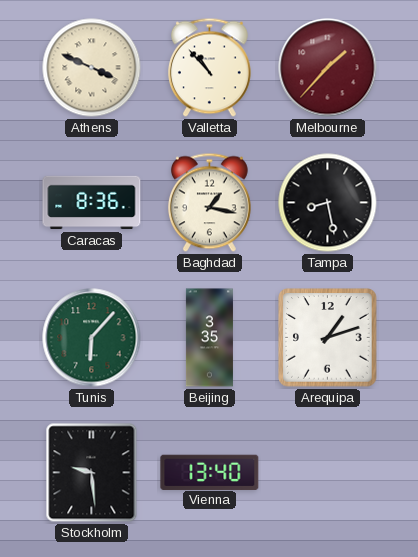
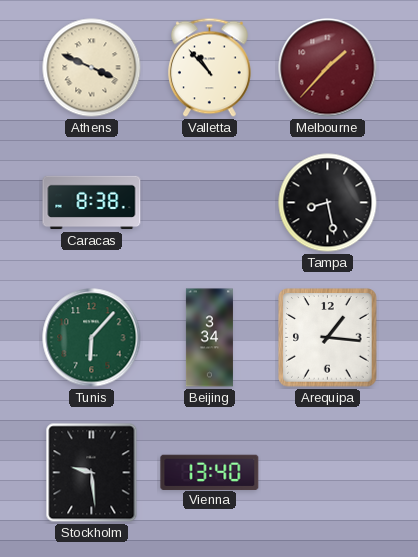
Caracas: 8:36 -> 8:38 (92, 203)
Baghdad: 1:17 -> none (209, 203)
Beijing: 3:35 -> 3:34 (209, 338)
Arequipa: 1:12 -> 1:16 (328, 338)
